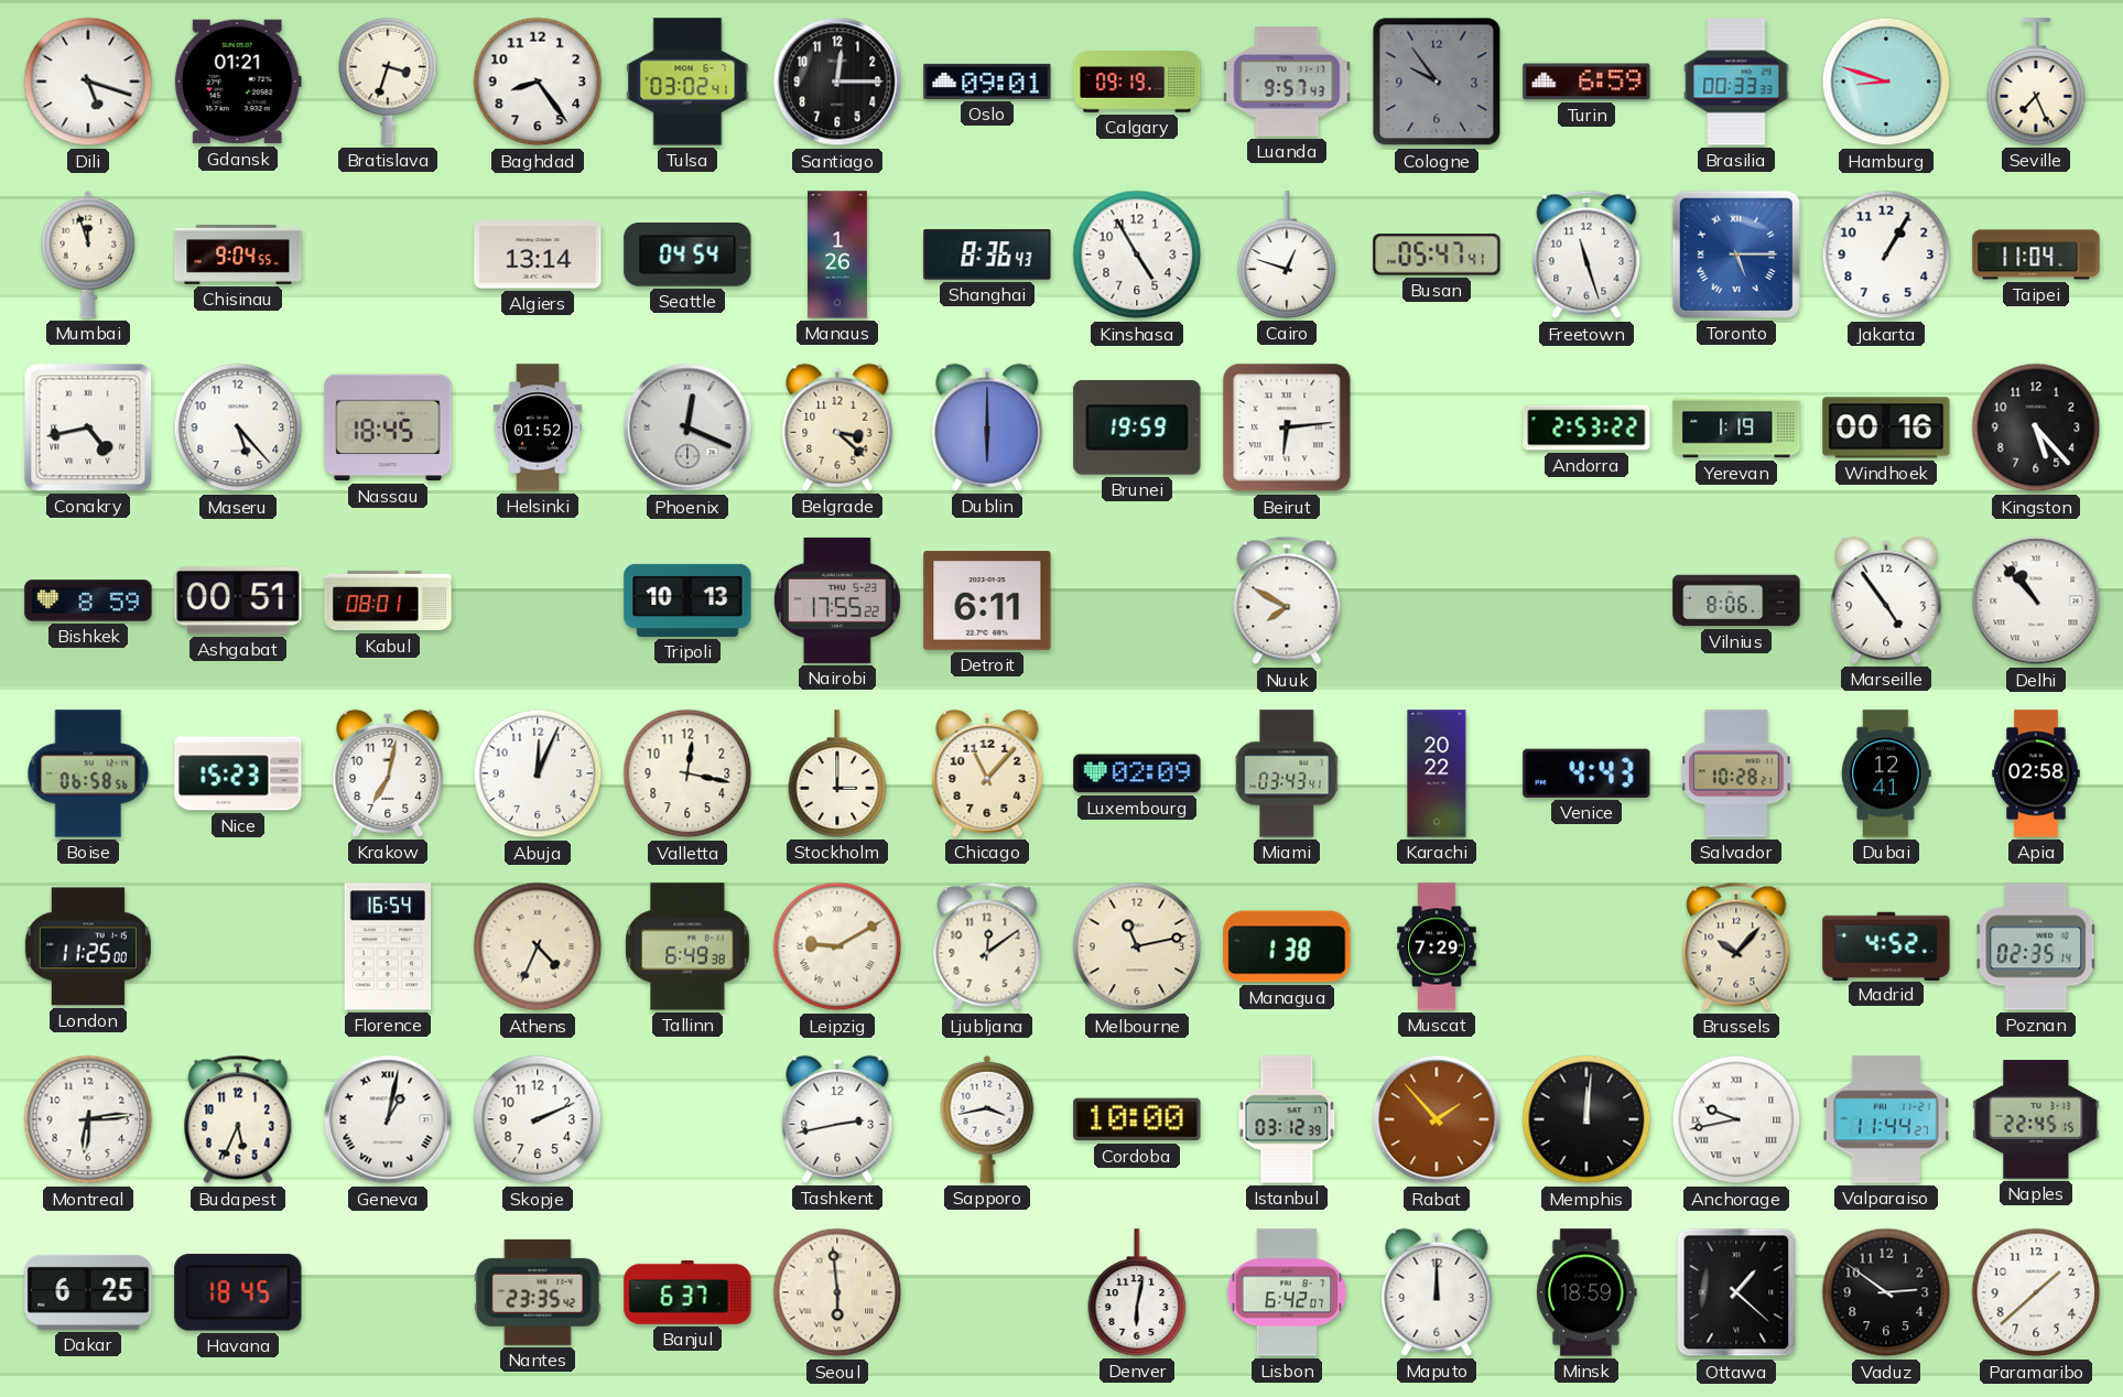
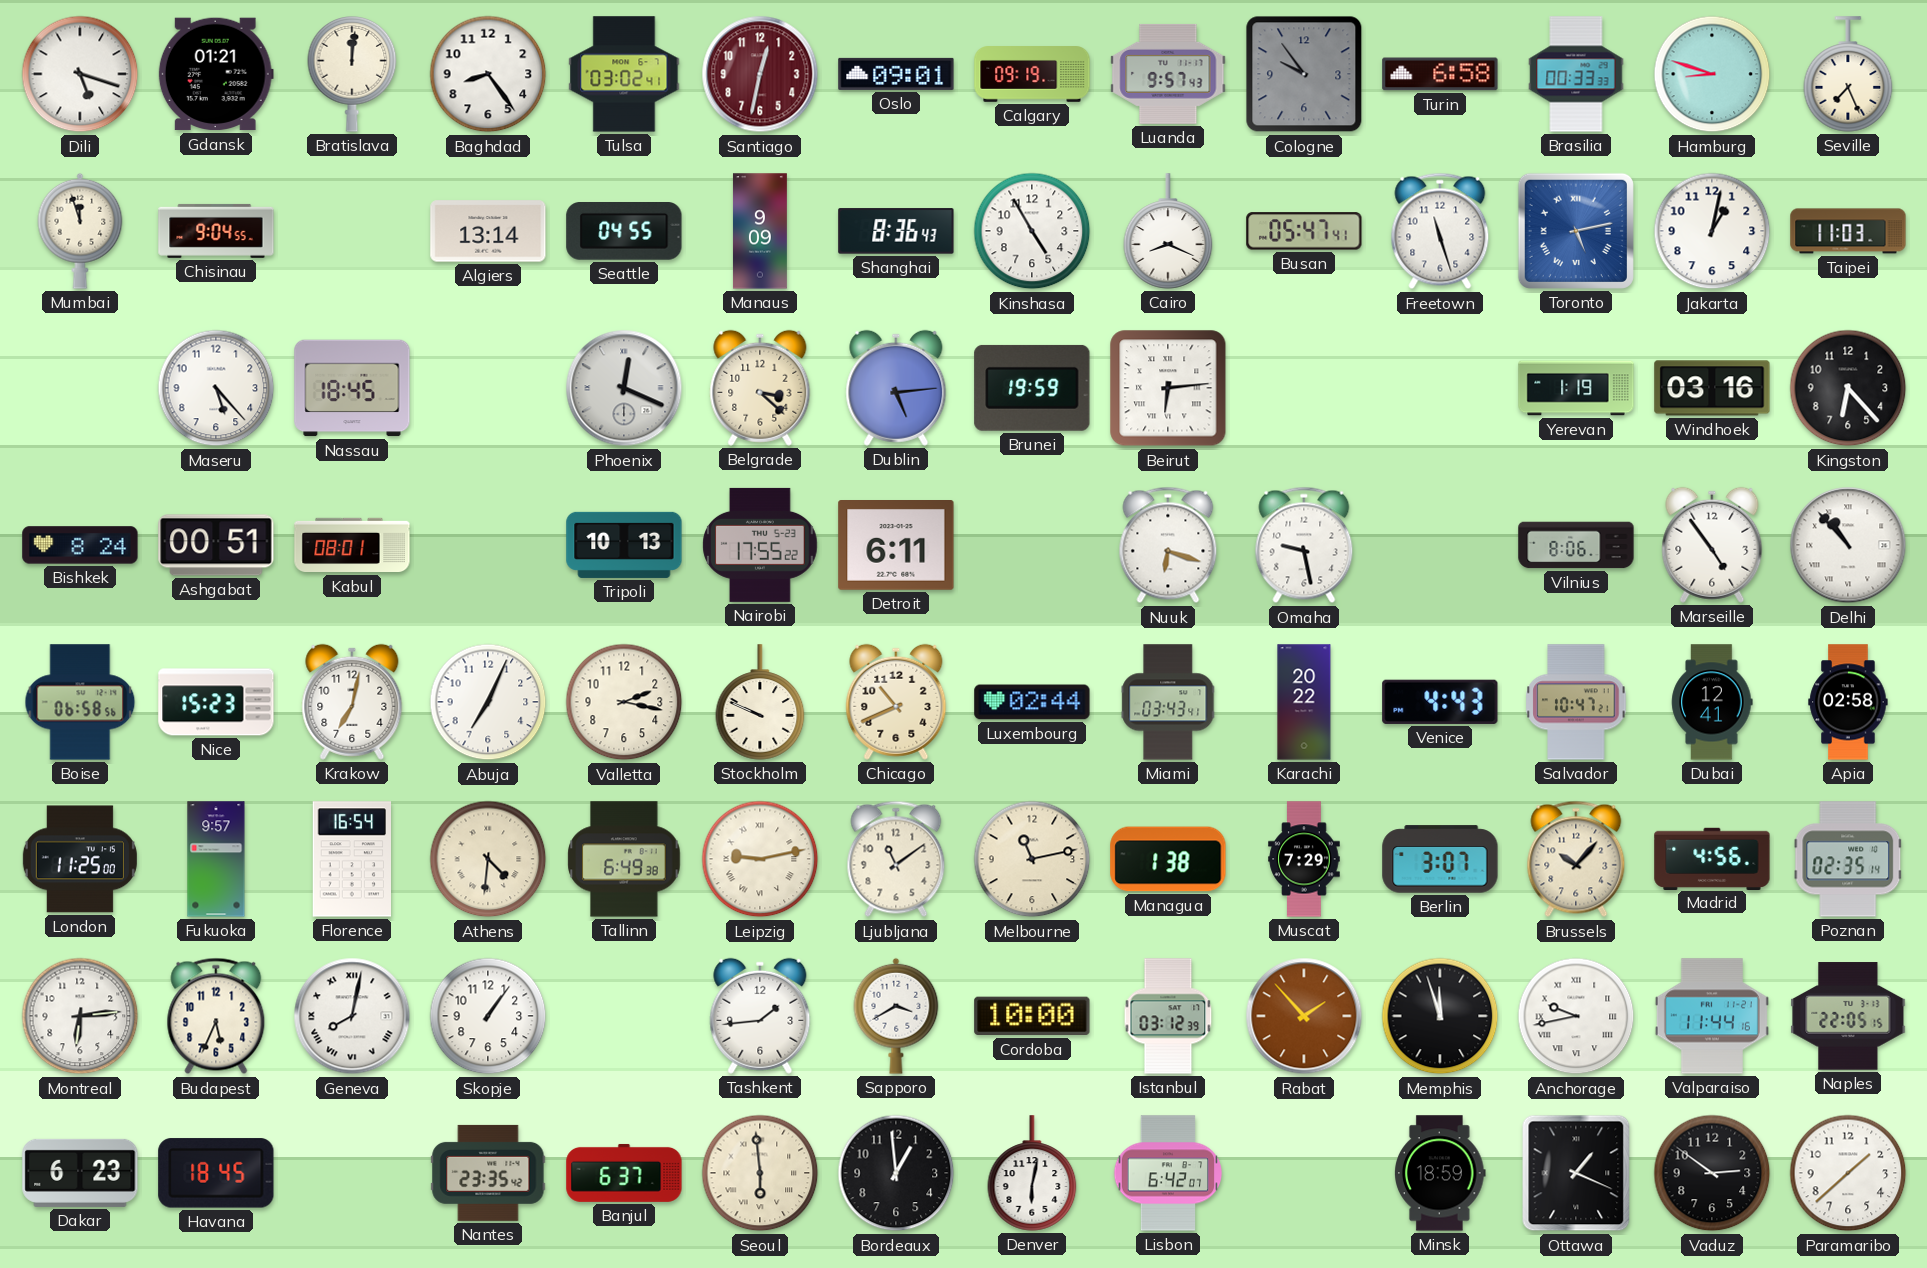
Bratislava: 3:33 -> 12:01 (352, 75)
Santiago: 12:15 -> 12:32 (760, 74)
Santiago dial: black -> burgundy (760, 74)
Turin: 6:59 -> 6:58 (1440, 74)
Seattle: 04:54 -> 04:55 (624, 232)
Manaus: 1:26 -> 9:09 (760, 231)
Cairo: 12:48 -> 8:19 (1168, 231)
Toronto: 5:15 -> 5:13 (1576, 231)
Jakarta: 1:05 -> 1:02 (1712, 231)
Taipei: 11:04 -> 11:03 (1848, 231)
Conakry: 4:43 -> none (88, 427)
Helsinki: 01:52 -> none (538, 427)
Dublin: 6:00 -> 5:14 (896, 388)
Andorra: 2:53 -> none (1586, 427)
Windhoek: 00:16 -> 03:16 (1712, 388)
Kingston: 5:23 -> 6:23 (1848, 388)
Bishkek: 8:59 -> 8:24 (80, 545)
Nuuk: 7:50 -> 6:18 (1168, 545)
Omaha: none -> 9:28 (1304, 545)
Abuja: 12:04 -> 7:04 (488, 702)
Valletta: 12:17 -> 2:17 (624, 702)
Stockholm: 3:00 -> 9:49 (760, 702)
Chicago: 11:07 -> 10:41 (896, 702)
Luxembourg: 02:09 -> 02:44 (1032, 702)
Salvador: 10:28 -> 10:47 (1576, 702)
Fukuoka: none -> 9:57 (216, 859)
Athens: 4:34 -> 4:31 (488, 859)
Leipzig: 9:10 -> 9:13 (760, 859)
Ljubljana: 12:09 -> 11:09 (896, 859)
Berlin: none -> 3:07 (1440, 859)
Madrid: 4:52 -> 4:56 (1712, 858)
Geneva: 1:02 -> 8:02 (352, 1016)
Skopje: 2:11 -> 1:06 (488, 1016)
Tashkent: 2:43 -> 1:44 (760, 1016)
Sapporo: 3:43 -> 3:40 (896, 1016)
Memphis: 12:01 -> 11:57 (1440, 1016)
Valparaiso: 11:44:27 -> 11:44:16 (1712, 1016)
Naples: 22:45 -> 22:05 (1848, 1016)
Dakar: 6:25 -> 6:23 (80, 1173)
Bordeaux: none -> 12:59 (896, 1173)
Maputo: 12:00 -> none (1437, 1292)
Ottawa: 1:22 -> 1:19 (1576, 1173)
